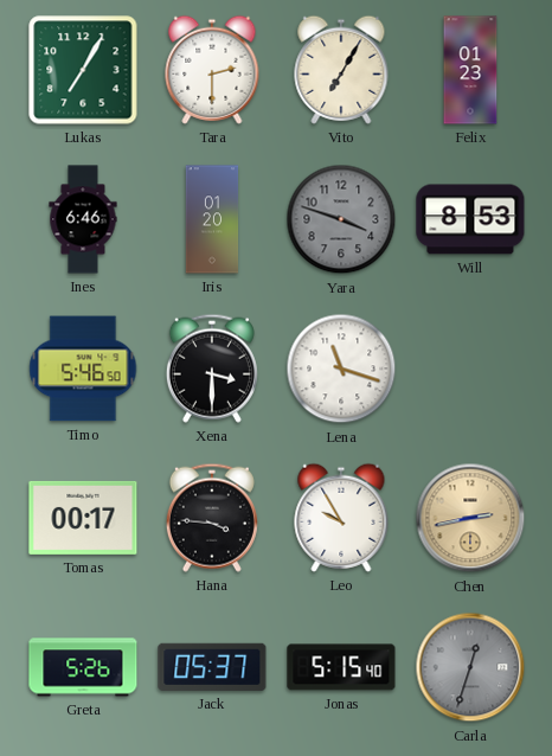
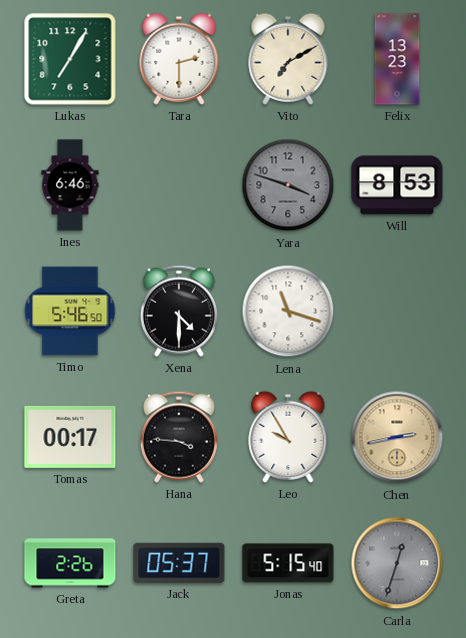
Vito: 7:05 -> 7:10 (288, 59)
Felix: 01:23 -> 13:23 (397, 59)
Iris: 01:20 -> none (212, 219)
Xena: 3:30 -> 4:30 (179, 311)
Greta: 5:26 -> 2:26 (70, 563)
